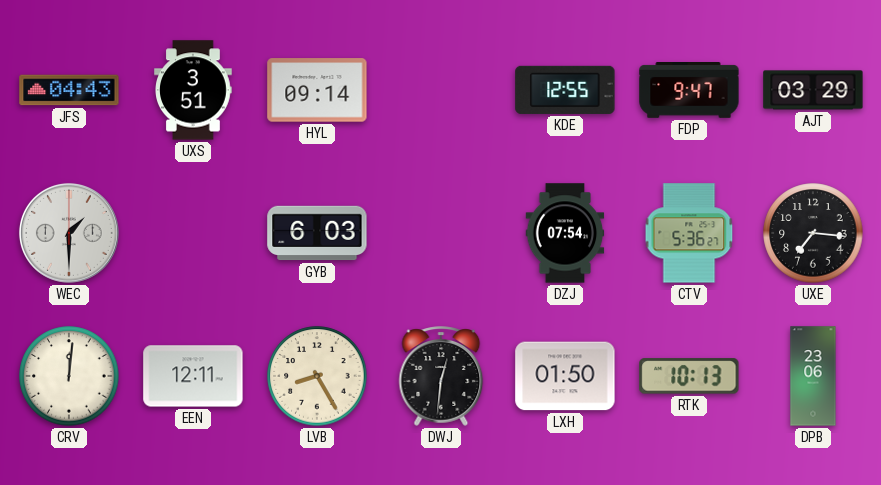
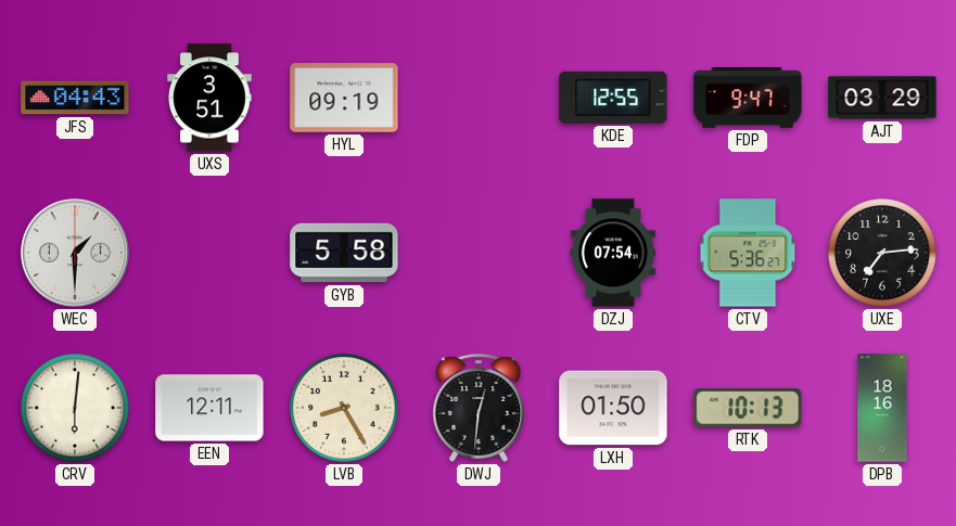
HYL: 09:14 -> 09:19 (344, 98)
GYB: 6:03 -> 5:58 (344, 253)
UXE: 7:16 -> 7:14 (882, 253)
CRV: 12:01 -> 6:01 (75, 408)
DPB: 23:06 -> 18:16 (882, 408)
